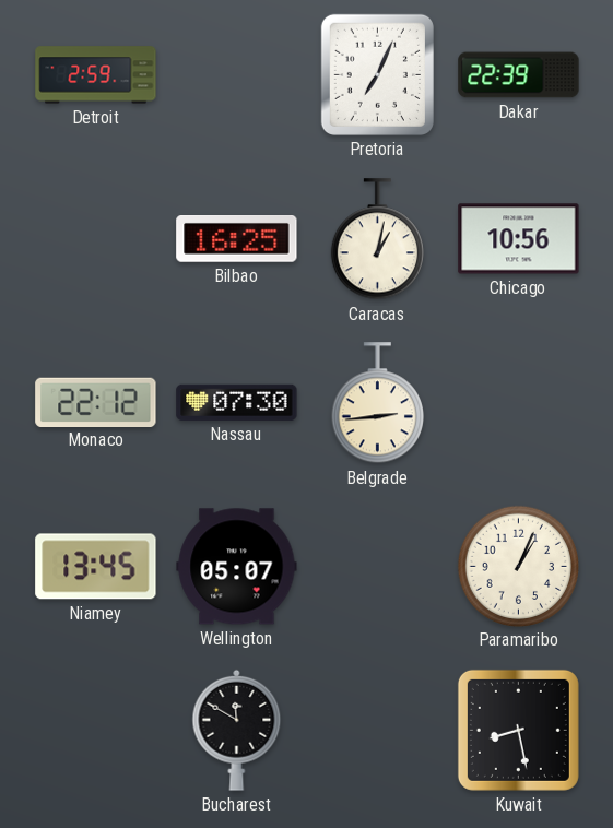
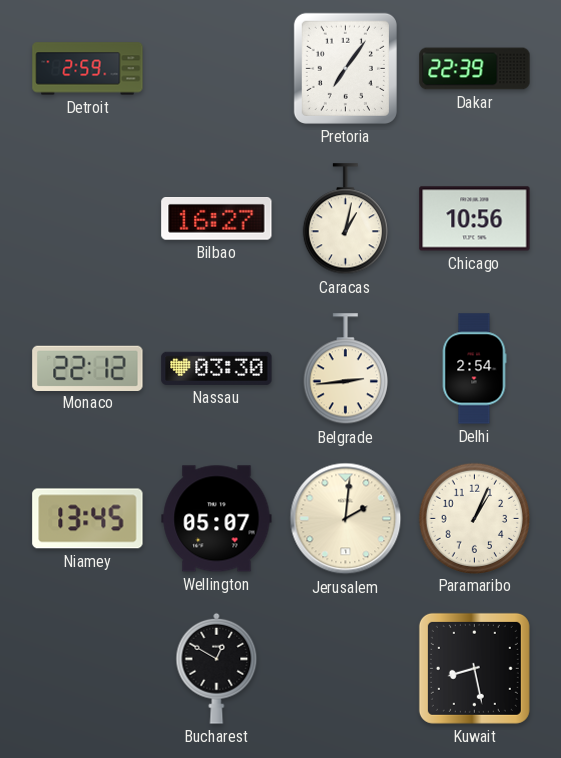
Pretoria: 7:04 -> 7:06 (345, 68)
Bilbao: 16:25 -> 16:27 (217, 219)
Nassau: 07:30 -> 03:30 (217, 368)
Delhi: none -> 2:54 (474, 369)
Jerusalem: none -> 2:01 (346, 519)
Bucharest: 11:50 -> 12:50 (217, 668)
